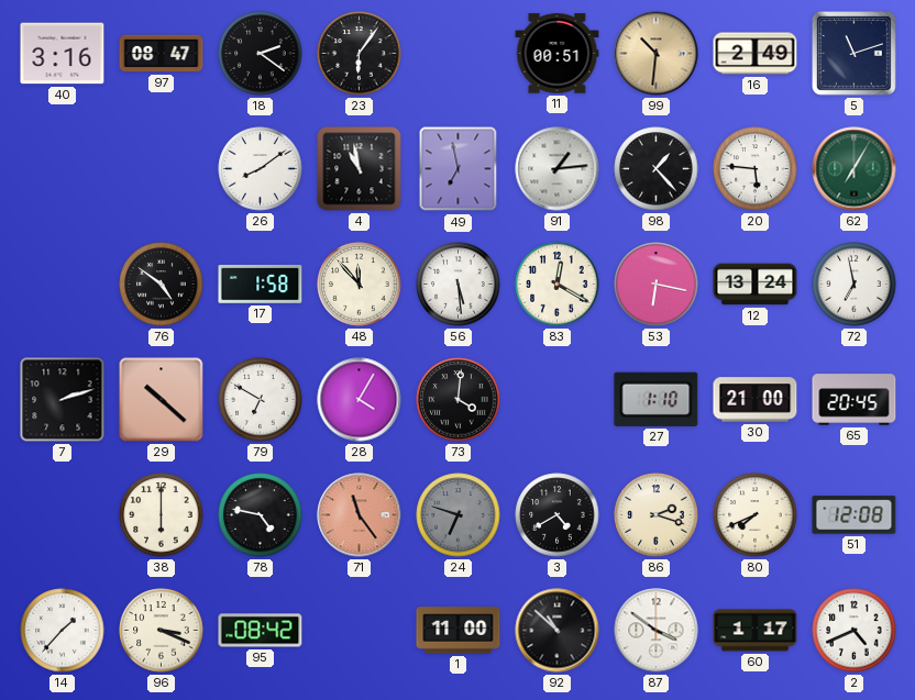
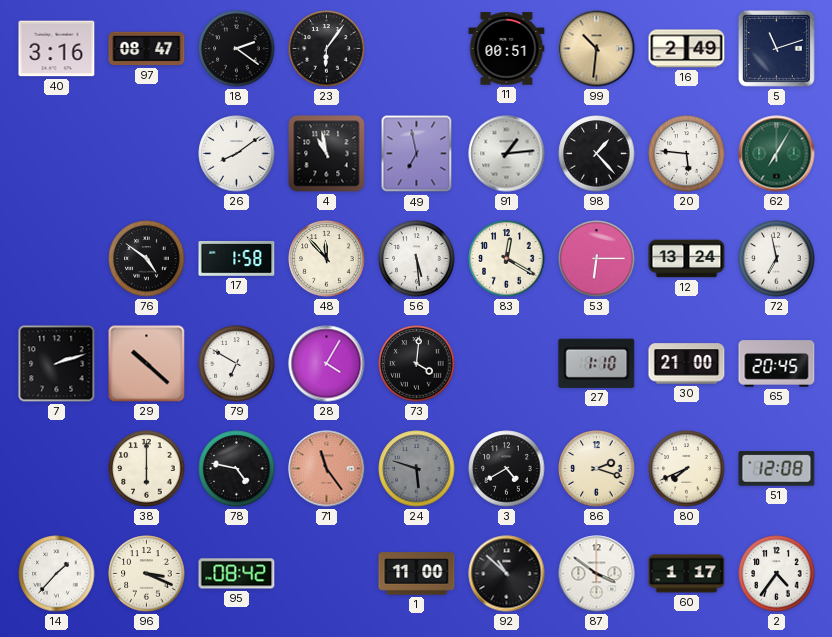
53: 6:17 -> 6:15 (597, 259)
24: 6:48 -> 5:48 (417, 469)
2: 4:41 -> 4:36 (777, 574)
